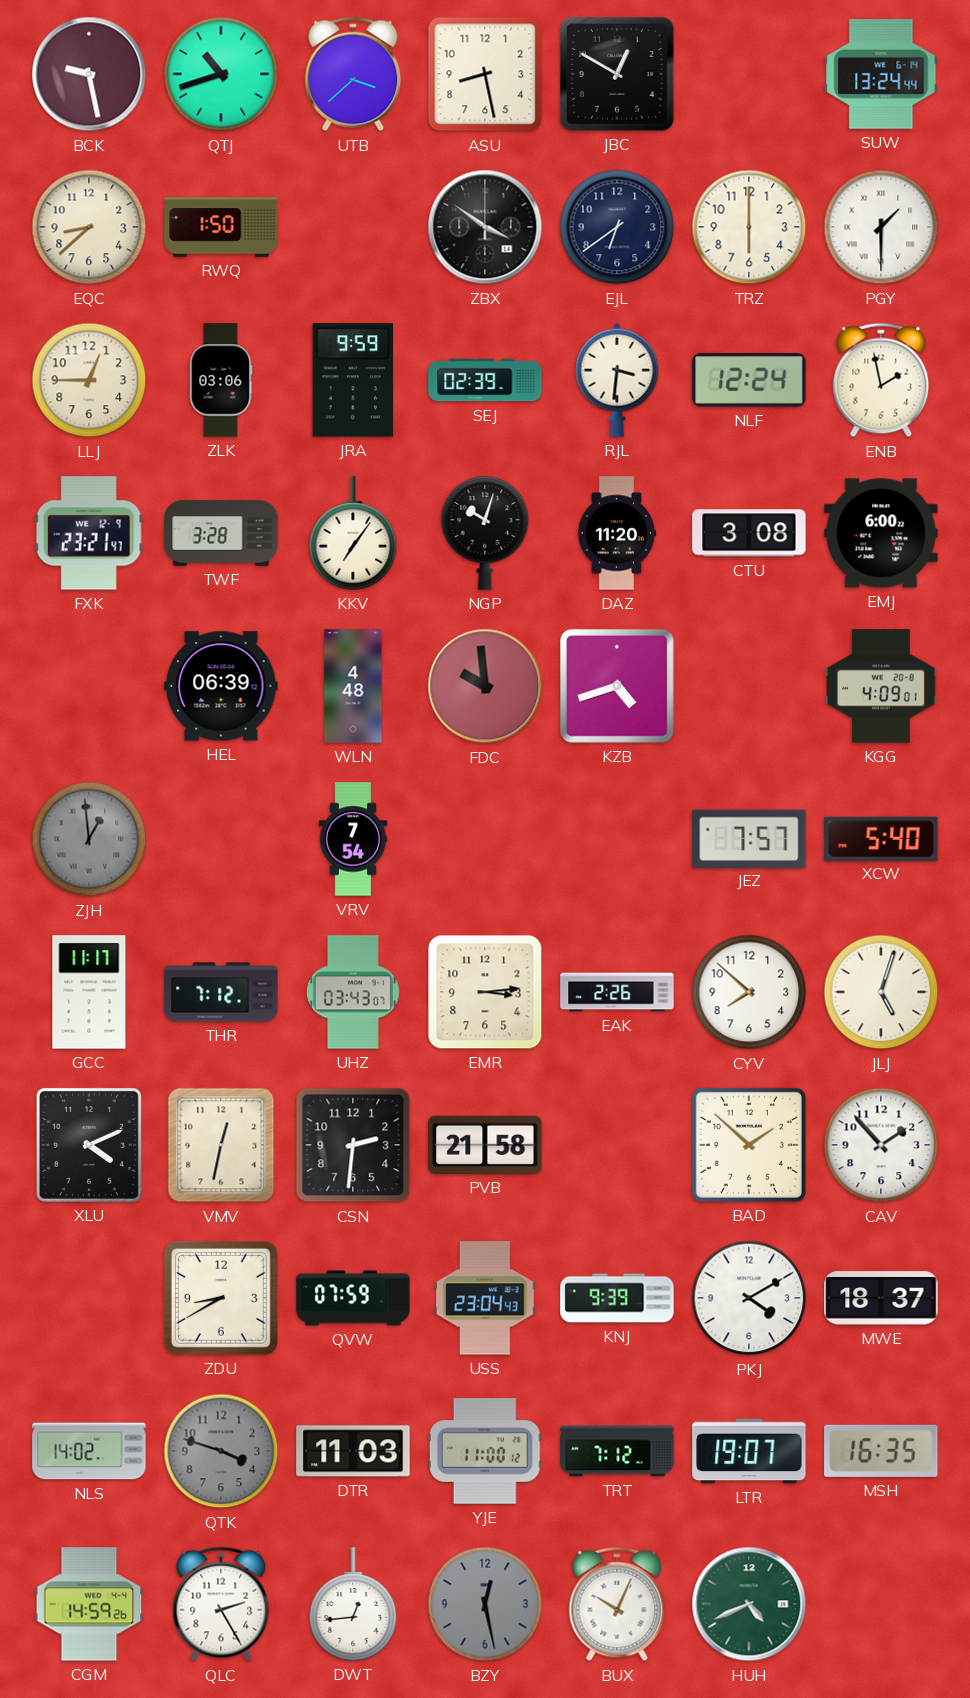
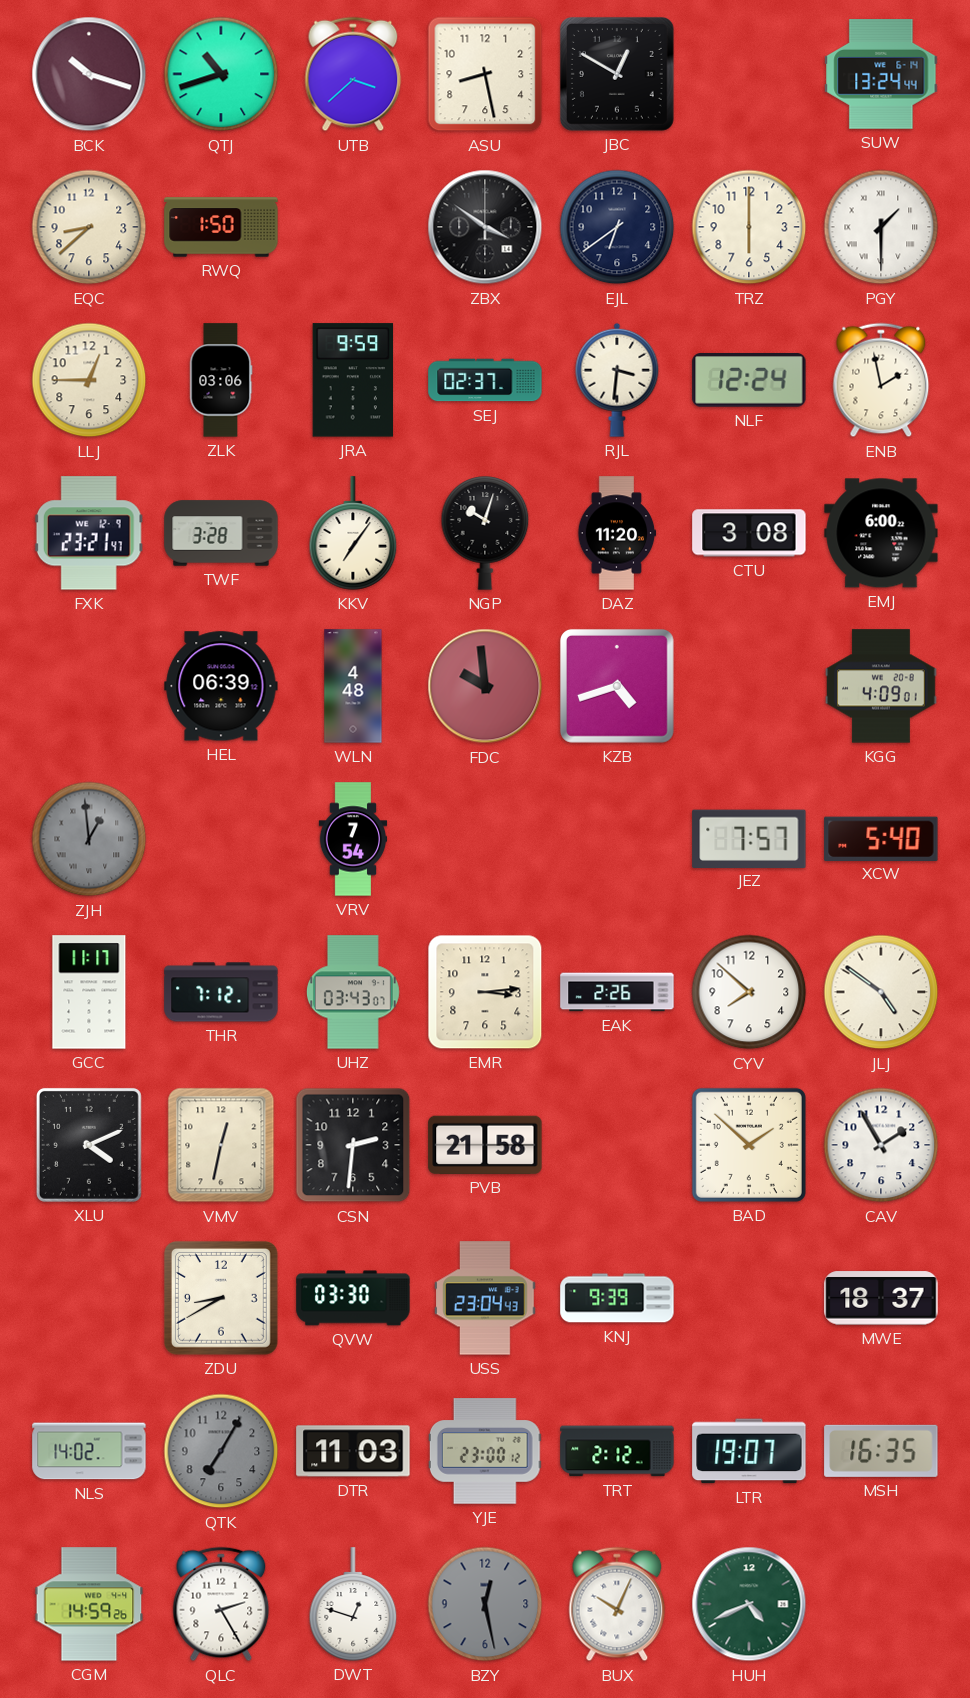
BCK: 9:28 -> 10:18 (89, 74)
SEJ: 02:39 -> 02:37 (485, 380)
JLJ: 5:03 -> 4:51 (881, 992)
CAV: 1:53 -> 1:55 (881, 1145)
QVW: 07:59 -> 03:30 (353, 1298)
PKJ: 4:10 -> none (749, 1298)
QTK: 3:48 -> 7:05 (221, 1451)
YJE: 11:00 -> 23:00 (485, 1451)
TRT: 7:12 -> 2:12 (617, 1451)
DWT: 12:44 -> 12:48 (353, 1604)
